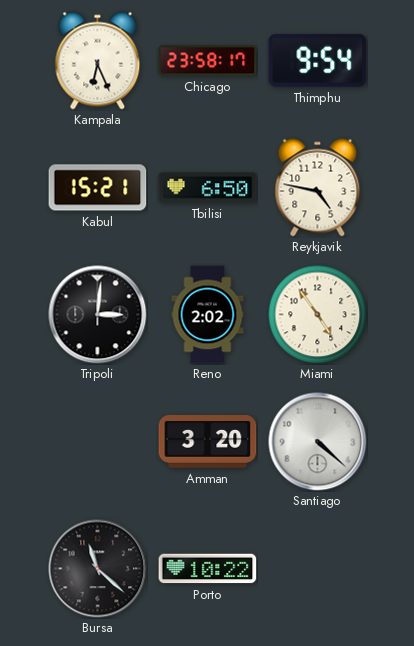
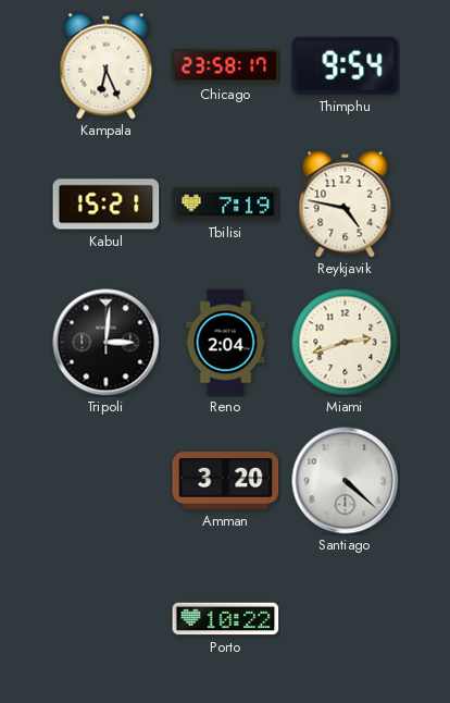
Tbilisi: 6:50 -> 7:19 (226, 205)
Reno: 2:02 -> 2:04 (226, 343)
Miami: 4:54 -> 2:42 (346, 343)
Bursa: 11:22 -> none (98, 569)
